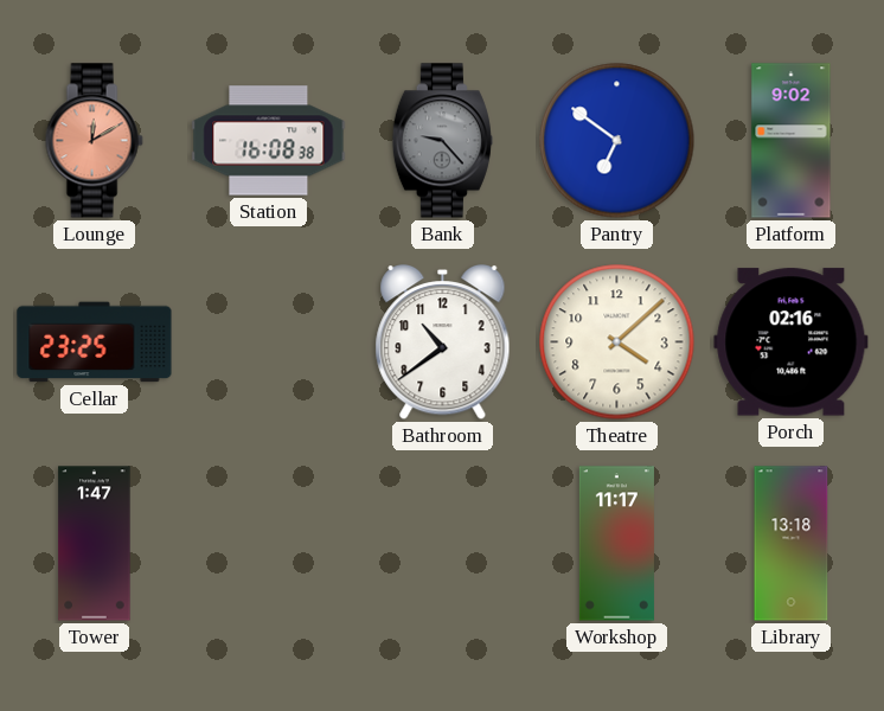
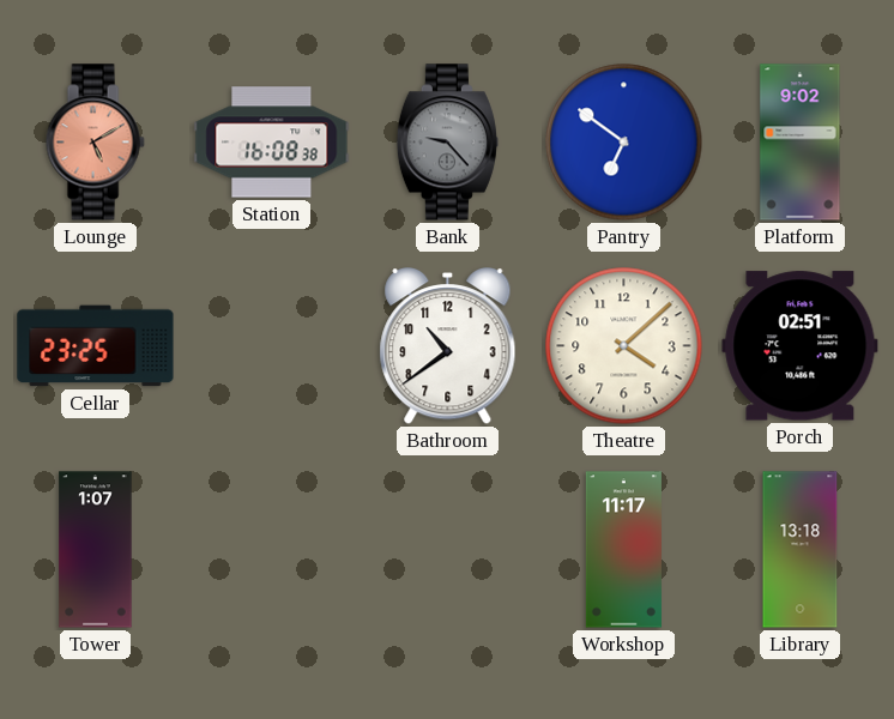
Lounge: 12:10 -> 5:10 (95, 143)
Porch: 02:16 -> 02:51 (801, 346)
Tower: 1:47 -> 1:07 (96, 550)
